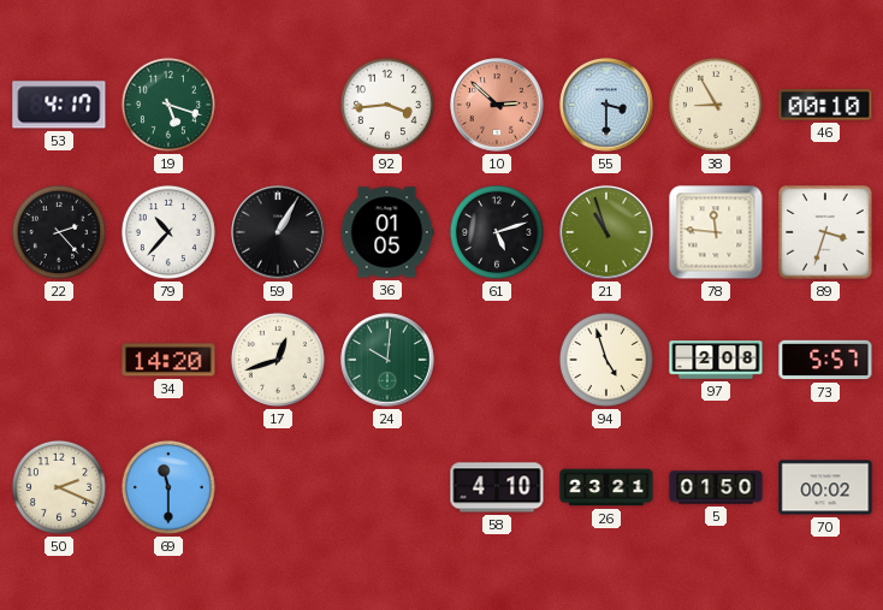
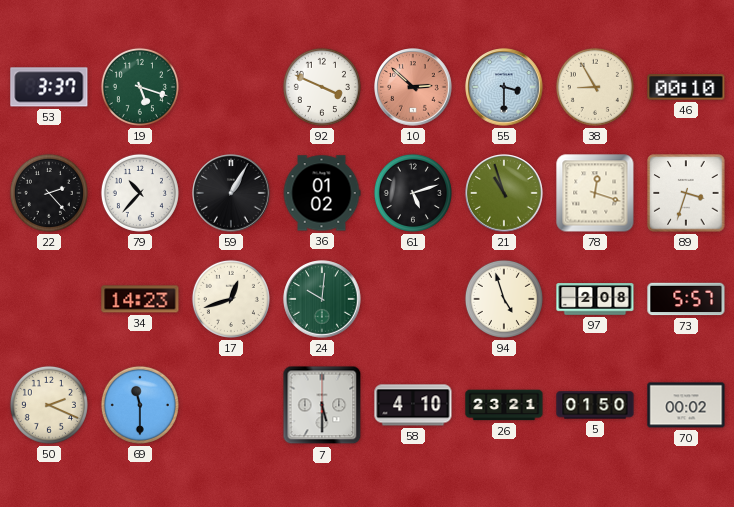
53: 4:17 -> 3:37 (49, 87)
92: 3:44 -> 3:49 (322, 87)
36: 01:05 -> 01:02 (322, 193)
78: 11:46 -> 12:18 (595, 193)
34: 14:20 -> 14:23 (140, 299)
7: none -> 5:30 (322, 405)
